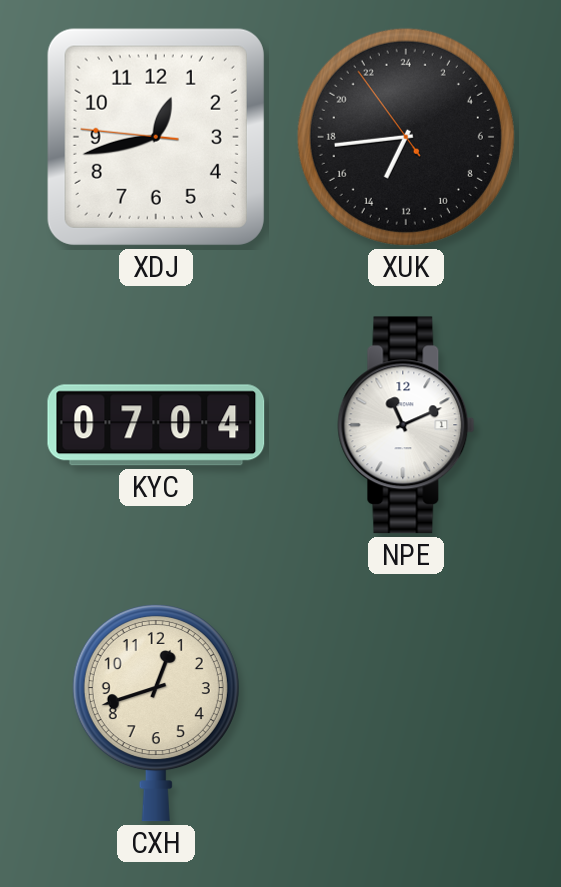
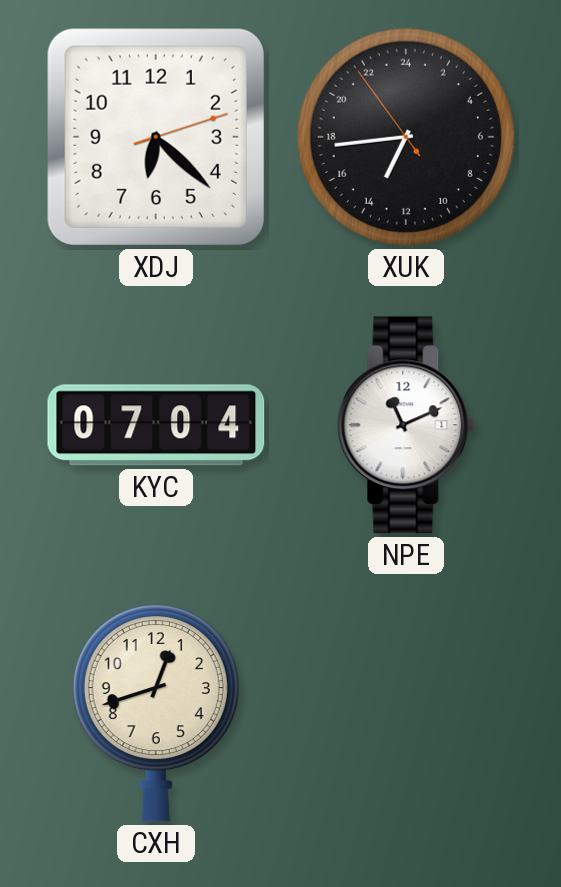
XDJ: 12:42 -> 6:22 (156, 137)
